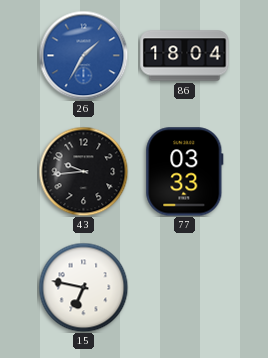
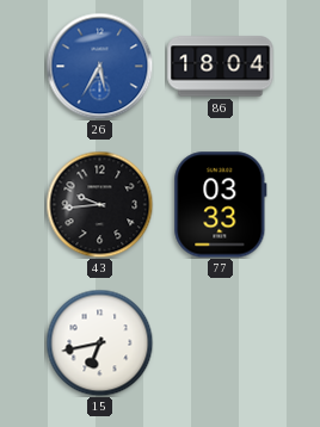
26: 1:35 -> 5:35 (99, 66)
15: 6:47 -> 6:43 (99, 342)
